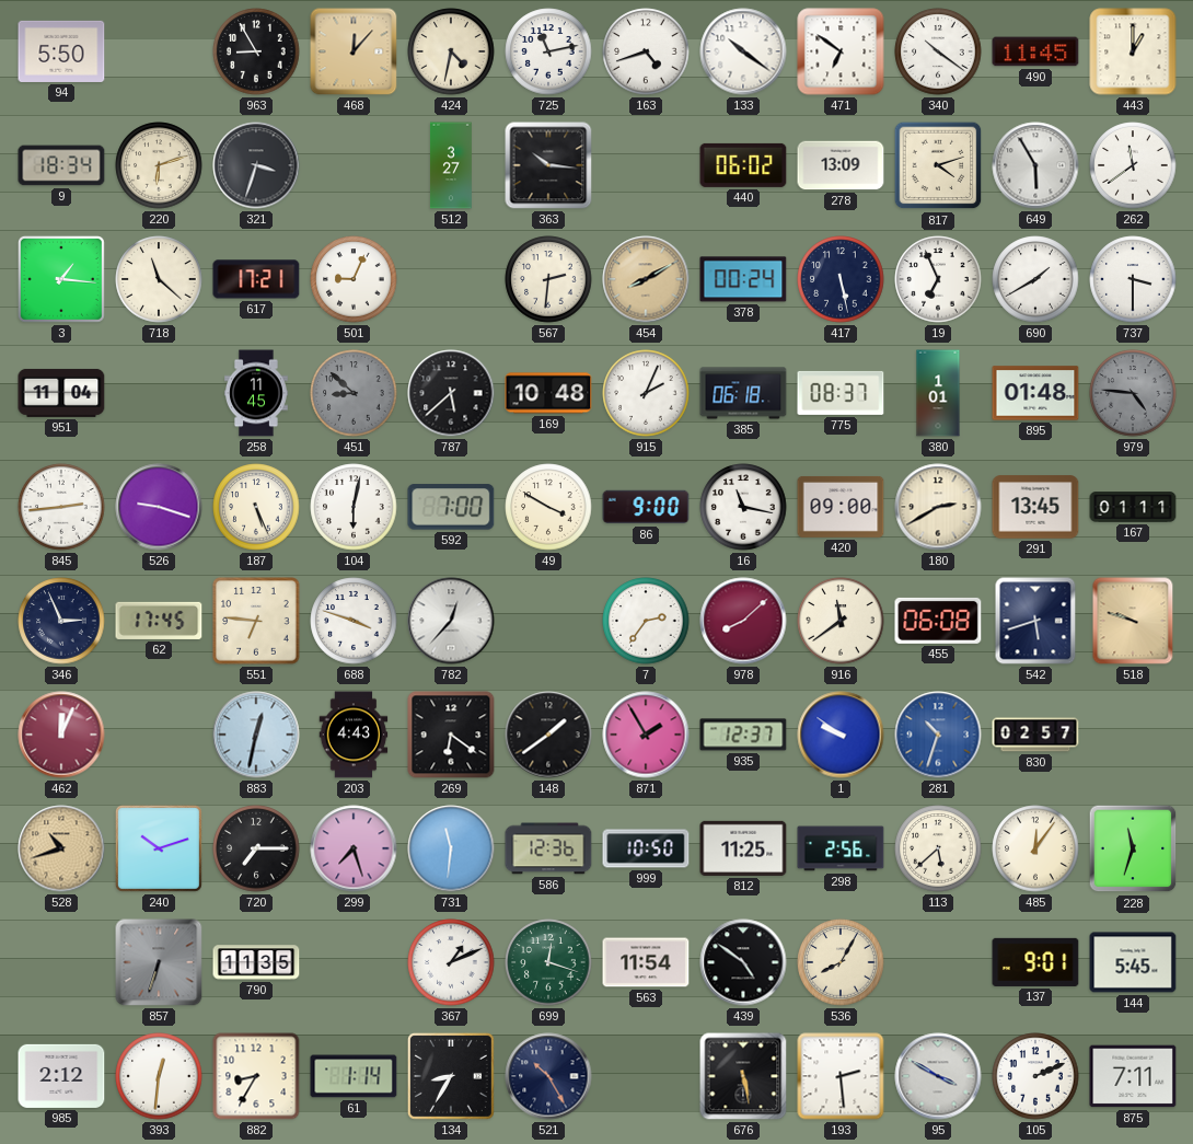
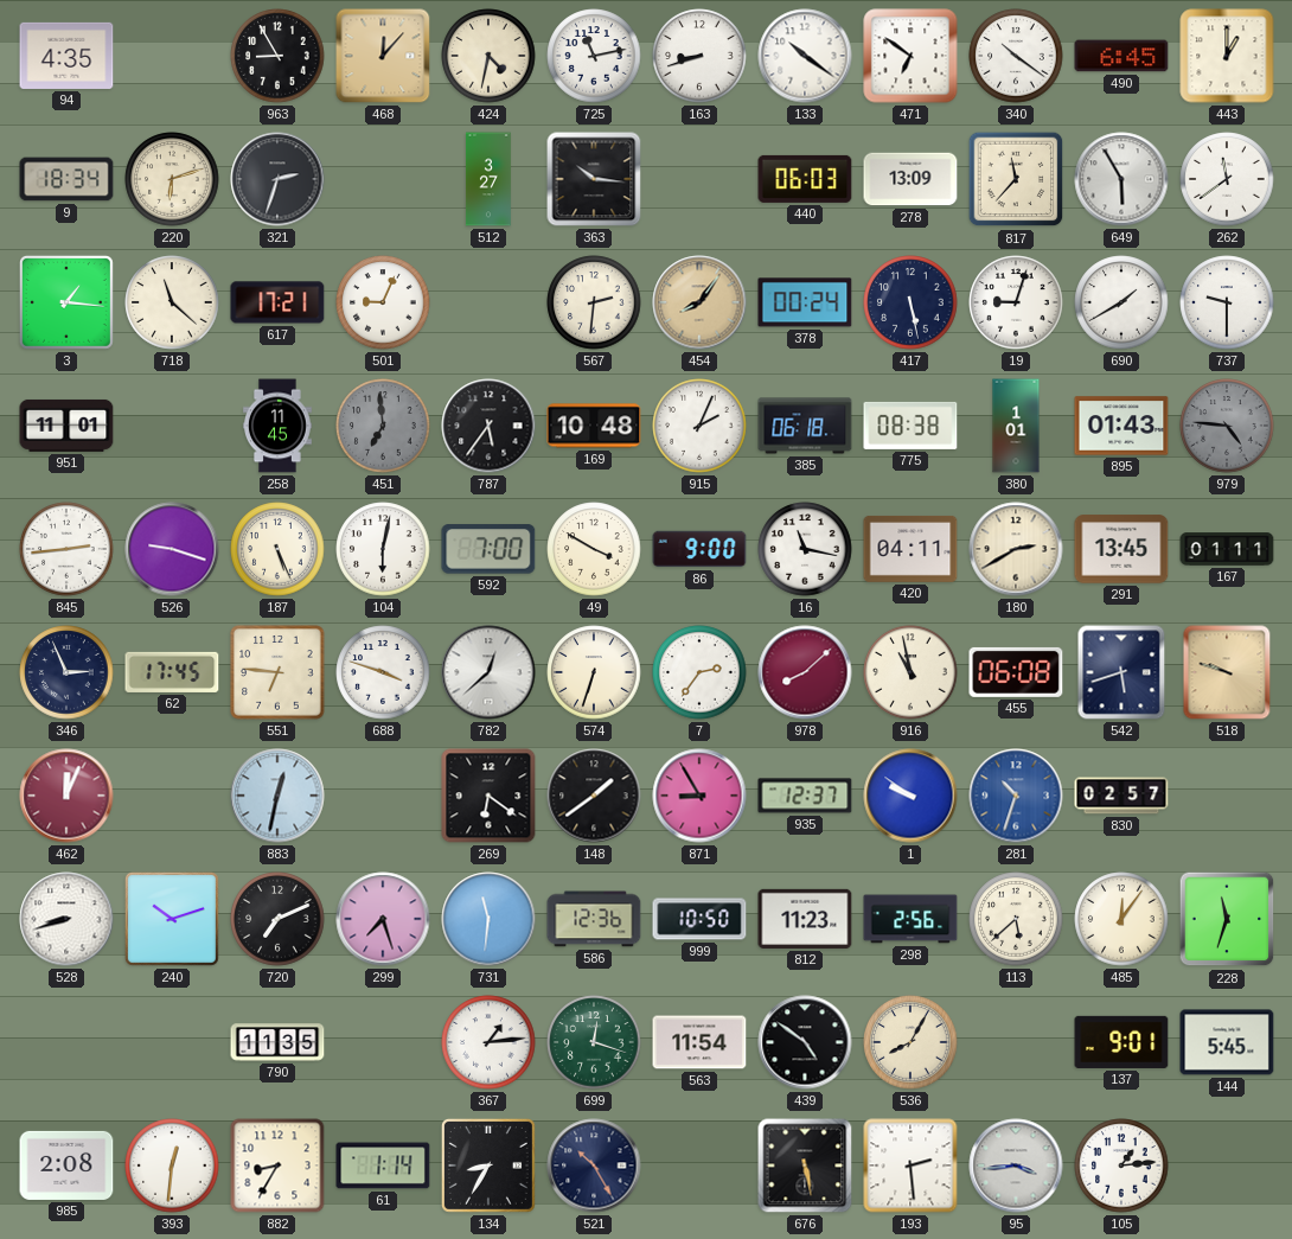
94: 5:50 -> 4:35 (66, 56)
163: 4:42 -> 8:42 (699, 56)
490: 11:45 -> 6:45 (1121, 56)
321: 3:33 -> 2:33 (277, 179)
440: 06:02 -> 06:03 (805, 179)
817: 4:12 -> 11:37 (1016, 179)
454: 8:10 -> 8:06 (699, 302)
19: 6:56 -> 9:03 (1016, 302)
737: 3:30 -> 9:30 (1227, 302)
951: 11:04 -> 11:01 (66, 426)
451: 8:52 -> 6:59 (383, 426)
787: 5:38 -> 5:36 (488, 426)
775: 08:37 -> 08:38 (910, 426)
895: 01:48 -> 01:43 (1121, 426)
420: 09:00 -> 04:11 (910, 549)
782: 12:37 -> 12:38 (488, 672)
574: none -> 6:33 (594, 672)
916: 11:39 -> 10:58 (910, 672)
203: 4:43 -> none (354, 735)
871: 1:55 -> 8:55 (699, 796)
528: 10:42 -> 8:42 (66, 919)
528 dial: champagne -> white (66, 919)
720: 7:15 -> 7:11 (277, 919)
812: 11:25 -> 11:23 (805, 919)
857: 6:33 -> none (159, 962)
367: 1:11 -> 1:14 (488, 1042)
985: 2:12 -> 2:08 (66, 1165)
95: 3:50 -> 3:44 (1016, 1165)
105: 2:11 -> 1:14 (1121, 1165)
875: 7:11 -> none (1133, 1076)
